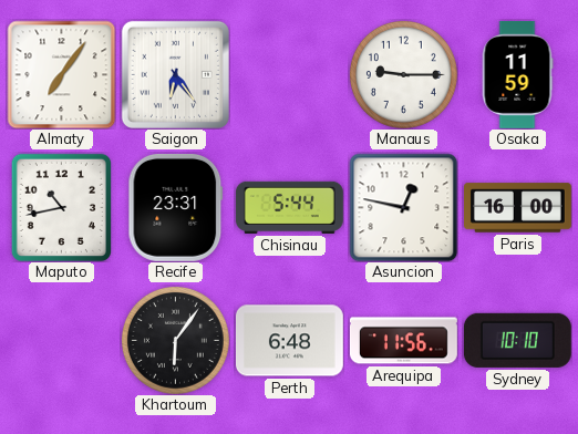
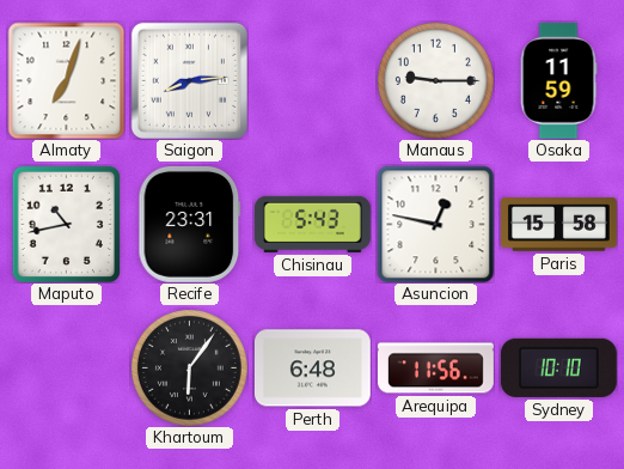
Almaty: 7:06 -> 7:03 (66, 80)
Saigon: 6:24 -> 8:14 (189, 80)
Chisinau: 5:44 -> 5:43 (312, 224)
Paris: 16:00 -> 15:58 (559, 225)
